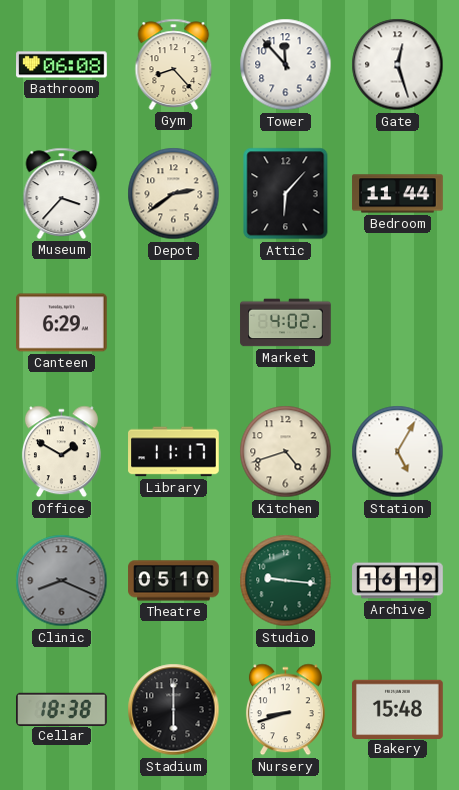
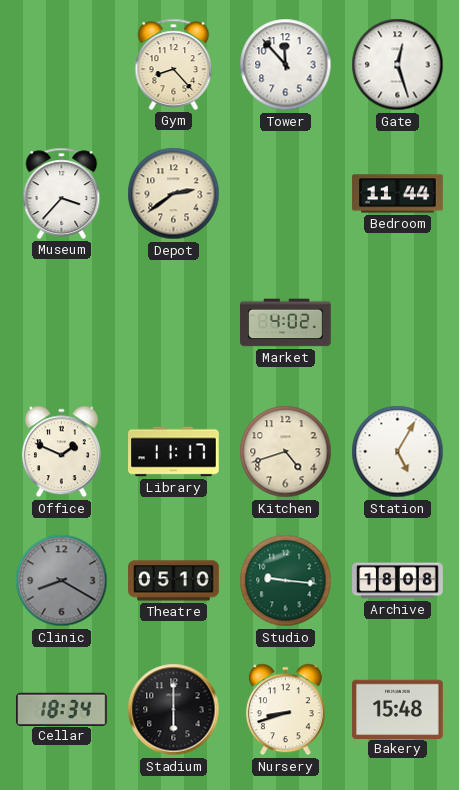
Bathroom: 06:08 -> none (62, 65)
Attic: 6:07 -> none (286, 194)
Canteen: 6:29 -> none (62, 323)
Office: 1:50 -> 1:49 (61, 452)
Clinic: 8:19 -> 8:20 (62, 581)
Archive: 16:19 -> 18:08 (398, 581)
Cellar: 18:38 -> 18:34 (62, 709)
